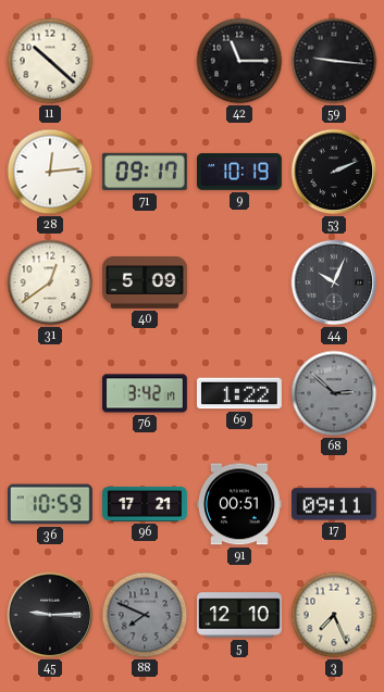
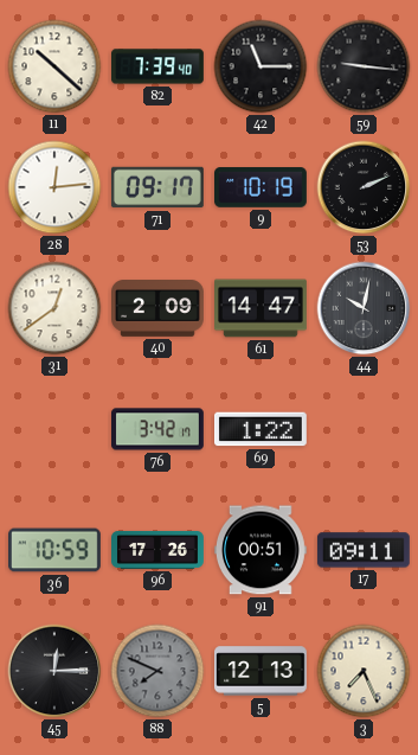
82: none -> 7:39 (159, 66)
40: 5:09 -> 2:09 (159, 309)
61: none -> 14:47 (262, 308)
44: 10:04 -> 10:02 (364, 308)
68: 2:52 -> none (334, 393)
96: 17:21 -> 17:26 (157, 550)
45: 9:15 -> 12:15 (54, 671)
5: 12:10 -> 12:13 (262, 671)
